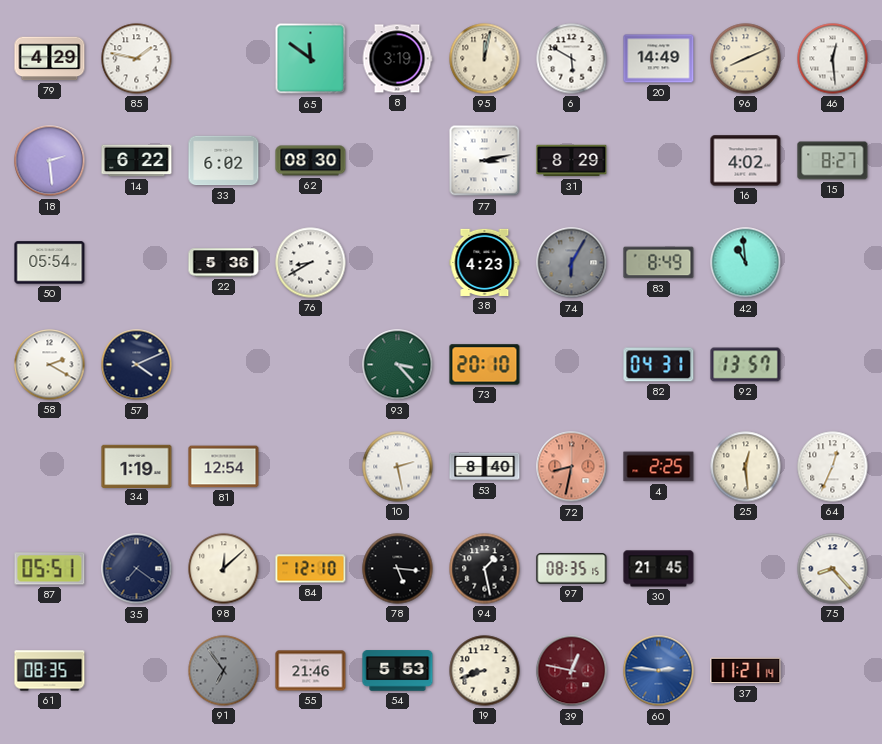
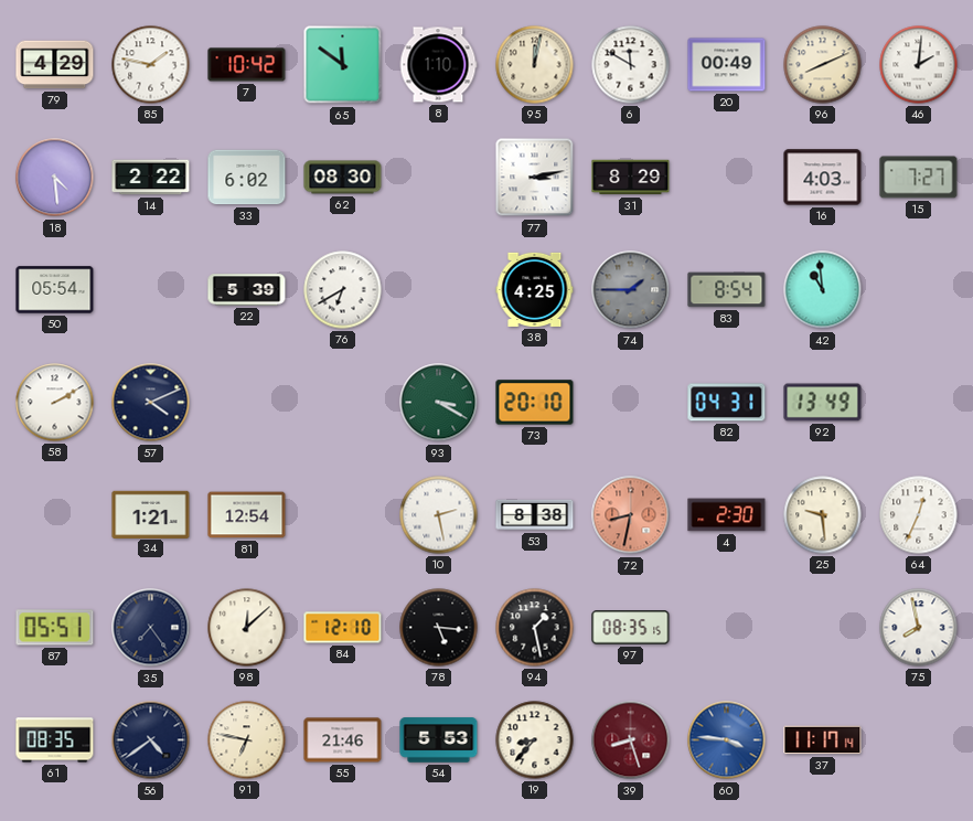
7: none -> 10:42 (247, 65)
8: 3:19 -> 1:10 (438, 65)
6: 5:50 -> 11:50 (631, 65)
20: 14:49 -> 00:49 (727, 65)
46: 12:29 -> 2:01 (919, 65)
18: 2:29 -> 4:29 (55, 178)
14: 6:22 -> 2:22 (151, 178)
16: 4:02 -> 4:03 (823, 178)
15: 8:27 -> 7:27 (919, 178)
22: 5:36 -> 5:39 (247, 290)
76: 8:40 -> 6:40 (343, 290)
38: 4:23 -> 4:25 (535, 289)
74: 6:05 -> 1:45 (631, 290)
83: 8:49 -> 8:54 (727, 290)
58: 2:20 -> 2:10 (55, 403)
93: 3:23 -> 3:20 (439, 403)
92: 13:57 -> 13:49 (823, 403)
34: 1:19 -> 1:21 (151, 514)
53: 8:40 -> 8:38 (535, 515)
4: 2:25 -> 2:30 (727, 515)
25: 12:29 -> 9:29 (823, 515)
35: 7:21 -> 7:24 (151, 628)
30: 21:45 -> none (659, 569)
75: 8:23 -> 7:58 (919, 628)
56: none -> 4:39 (151, 740)
91: 6:54 -> 6:47 (247, 740)
91 dial: grey -> cream (247, 740)
19: 8:42 -> 8:37 (535, 740)
39: 12:47 -> 8:27 (631, 740)
60: 2:46 -> 3:46 (727, 740)
37: 11:21 -> 11:17 (823, 740)
